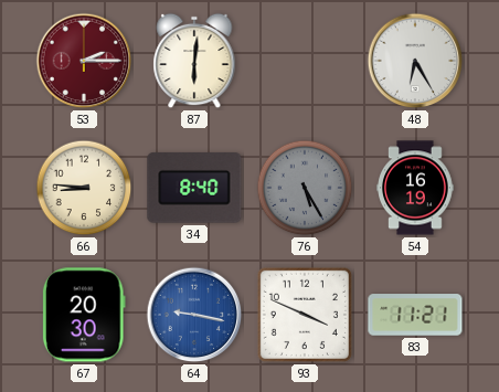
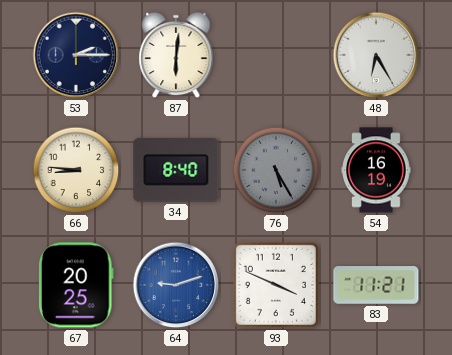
53 dial: burgundy -> navy (76, 55)
67: 20:30 -> 20:25 (76, 285)
64: 9:17 -> 9:12 (176, 285)
